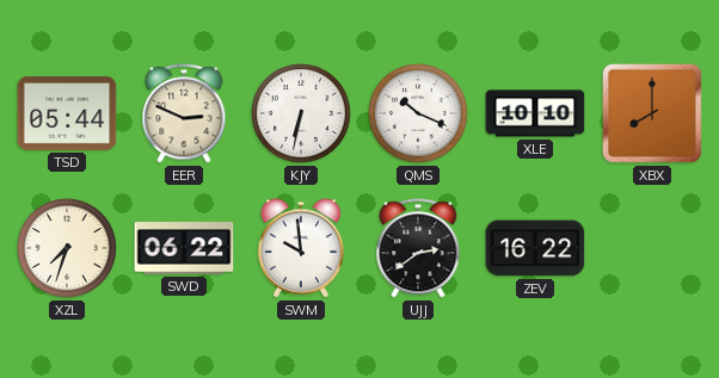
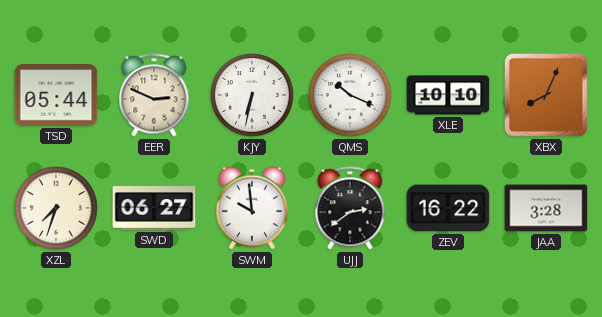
XBX: 8:00 -> 8:04 (546, 95)
SWD: 06:22 -> 06:27 (154, 208)
JAA: none -> 3:28 (546, 208)
